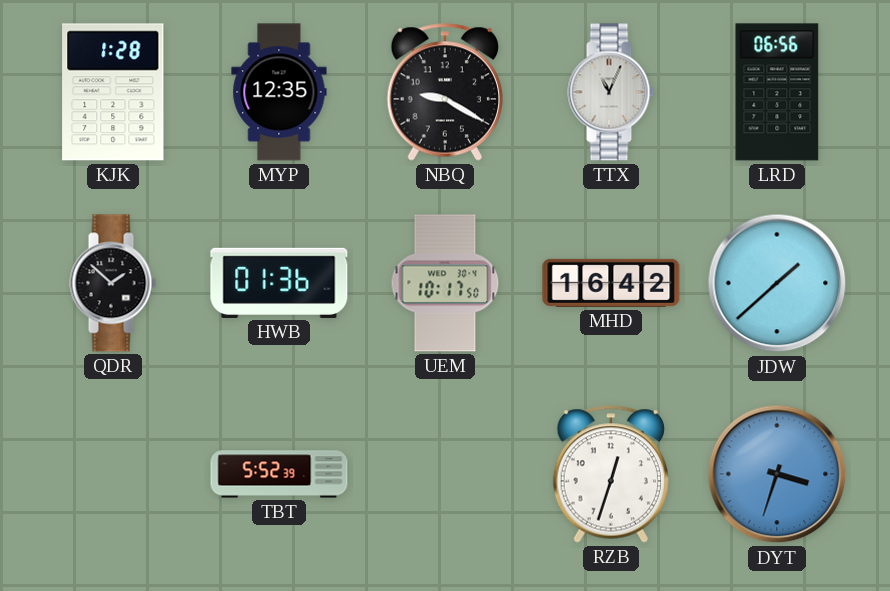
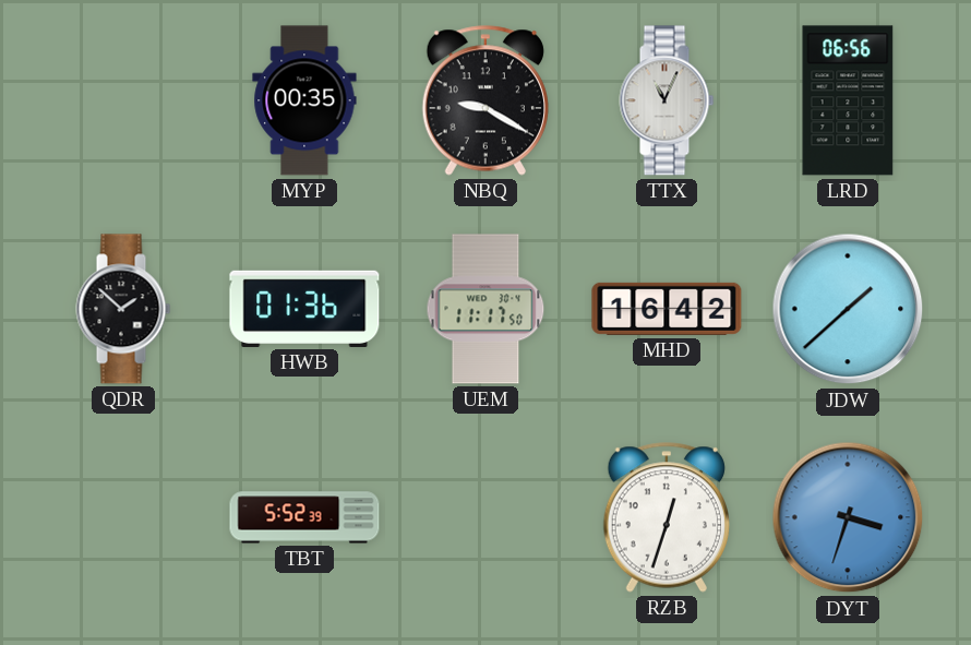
KJK: 1:28 -> none (113, 92)
MYP: 12:35 -> 00:35 (304, 100)
UEM: 10:17 -> 11:17 (485, 309)
